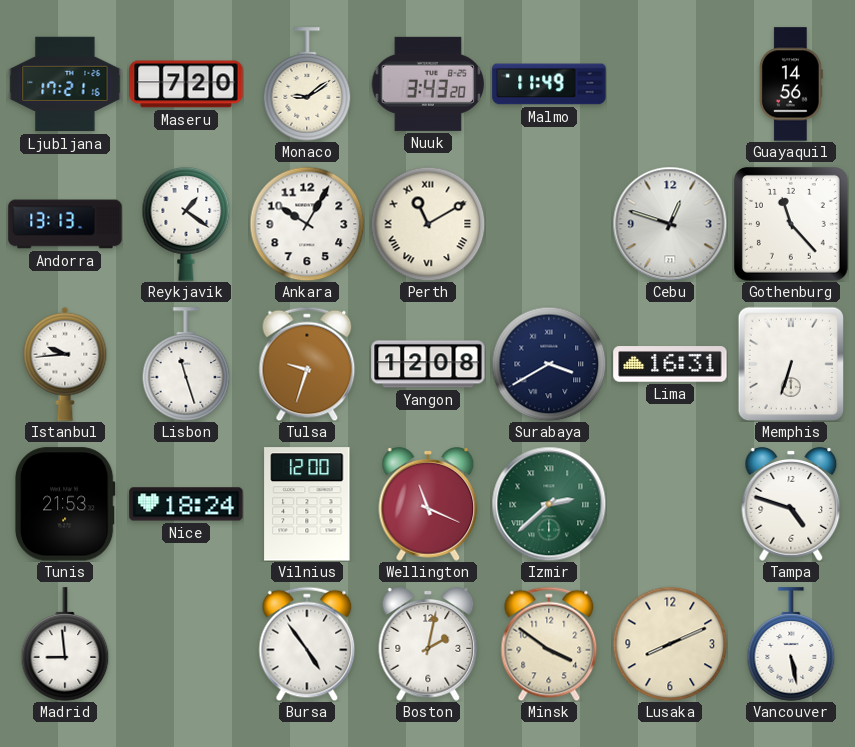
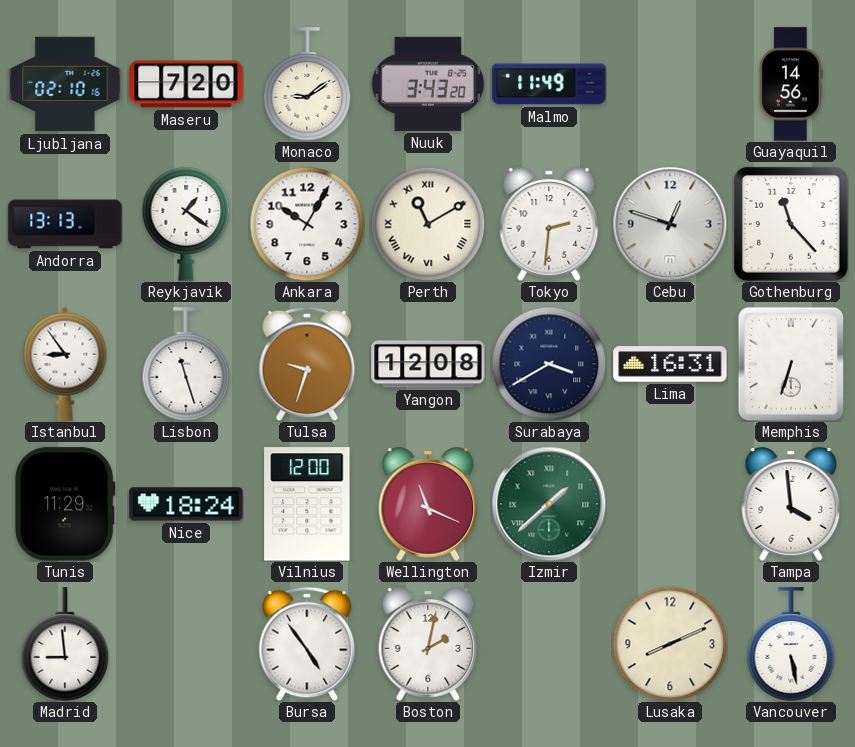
Ljubljana: 17:21 -> 02:10 (65, 84)
Tokyo: none -> 2:31 (549, 225)
Istanbul: 9:44 -> 8:54 (65, 364)
Tunis: 21:53 -> 11:29 (65, 504)
Izmir: 2:38 -> 1:38 (549, 504)
Tampa: 4:48 -> 3:59 (791, 505)
Minsk: 3:51 -> none (549, 644)
